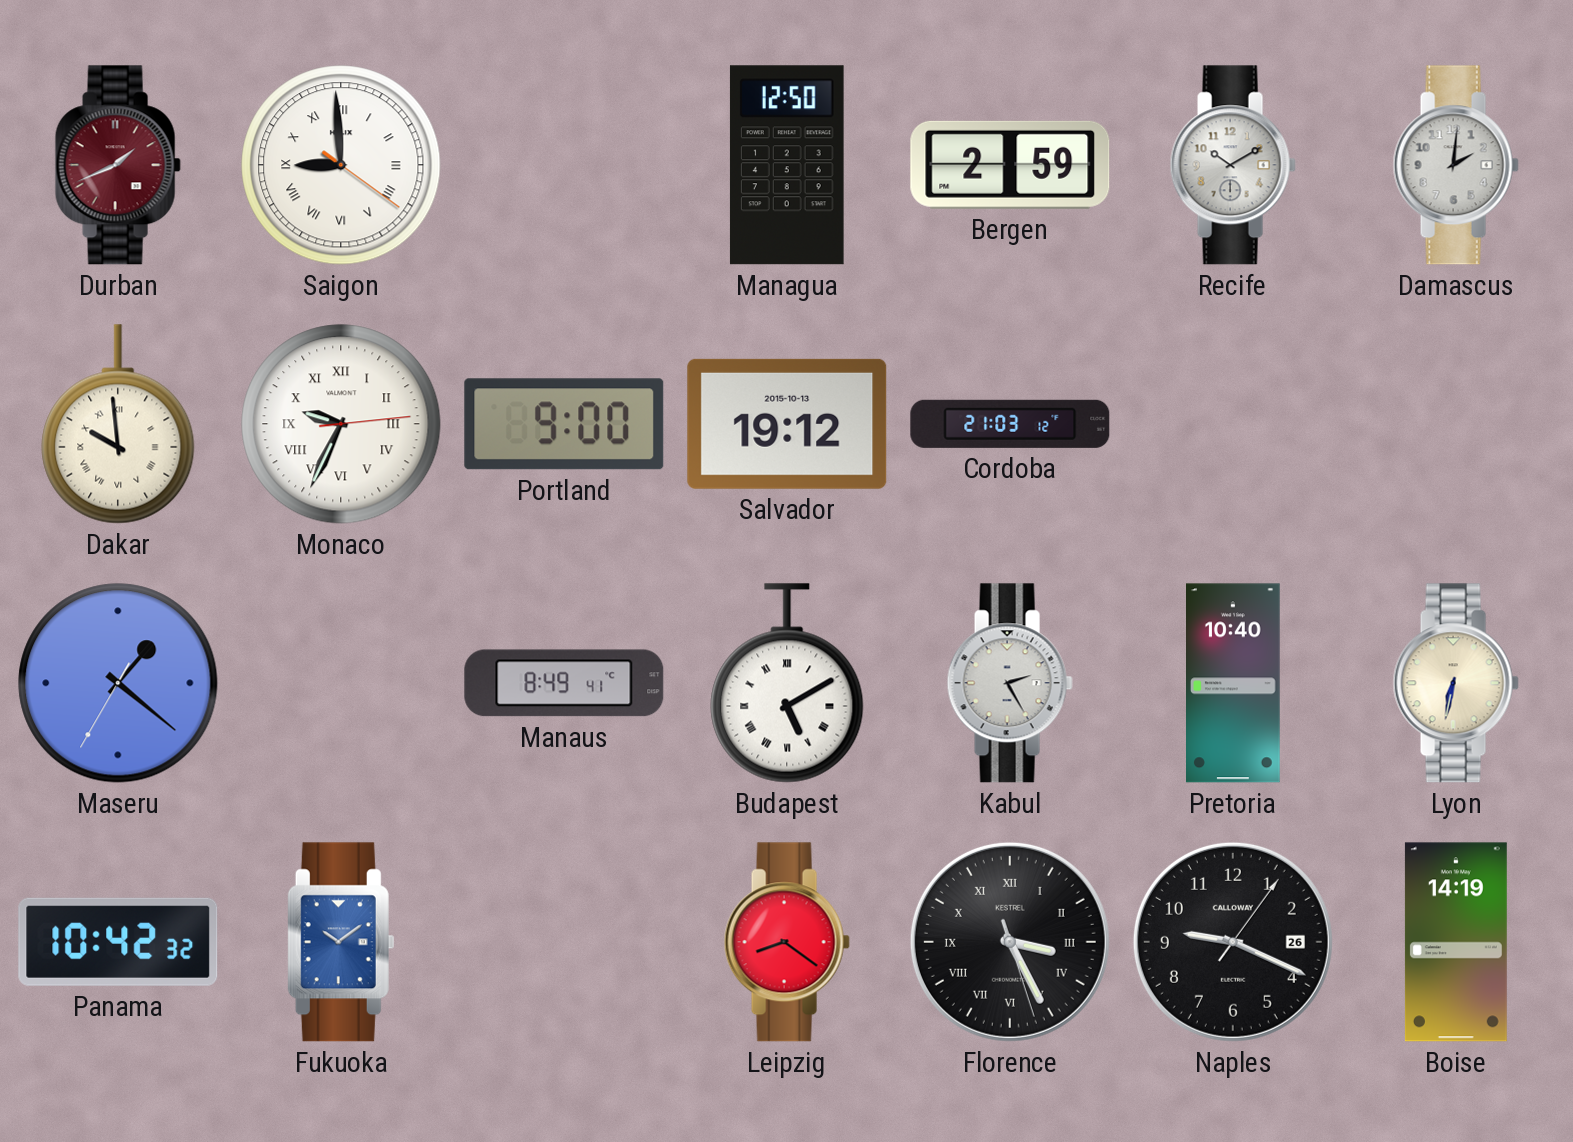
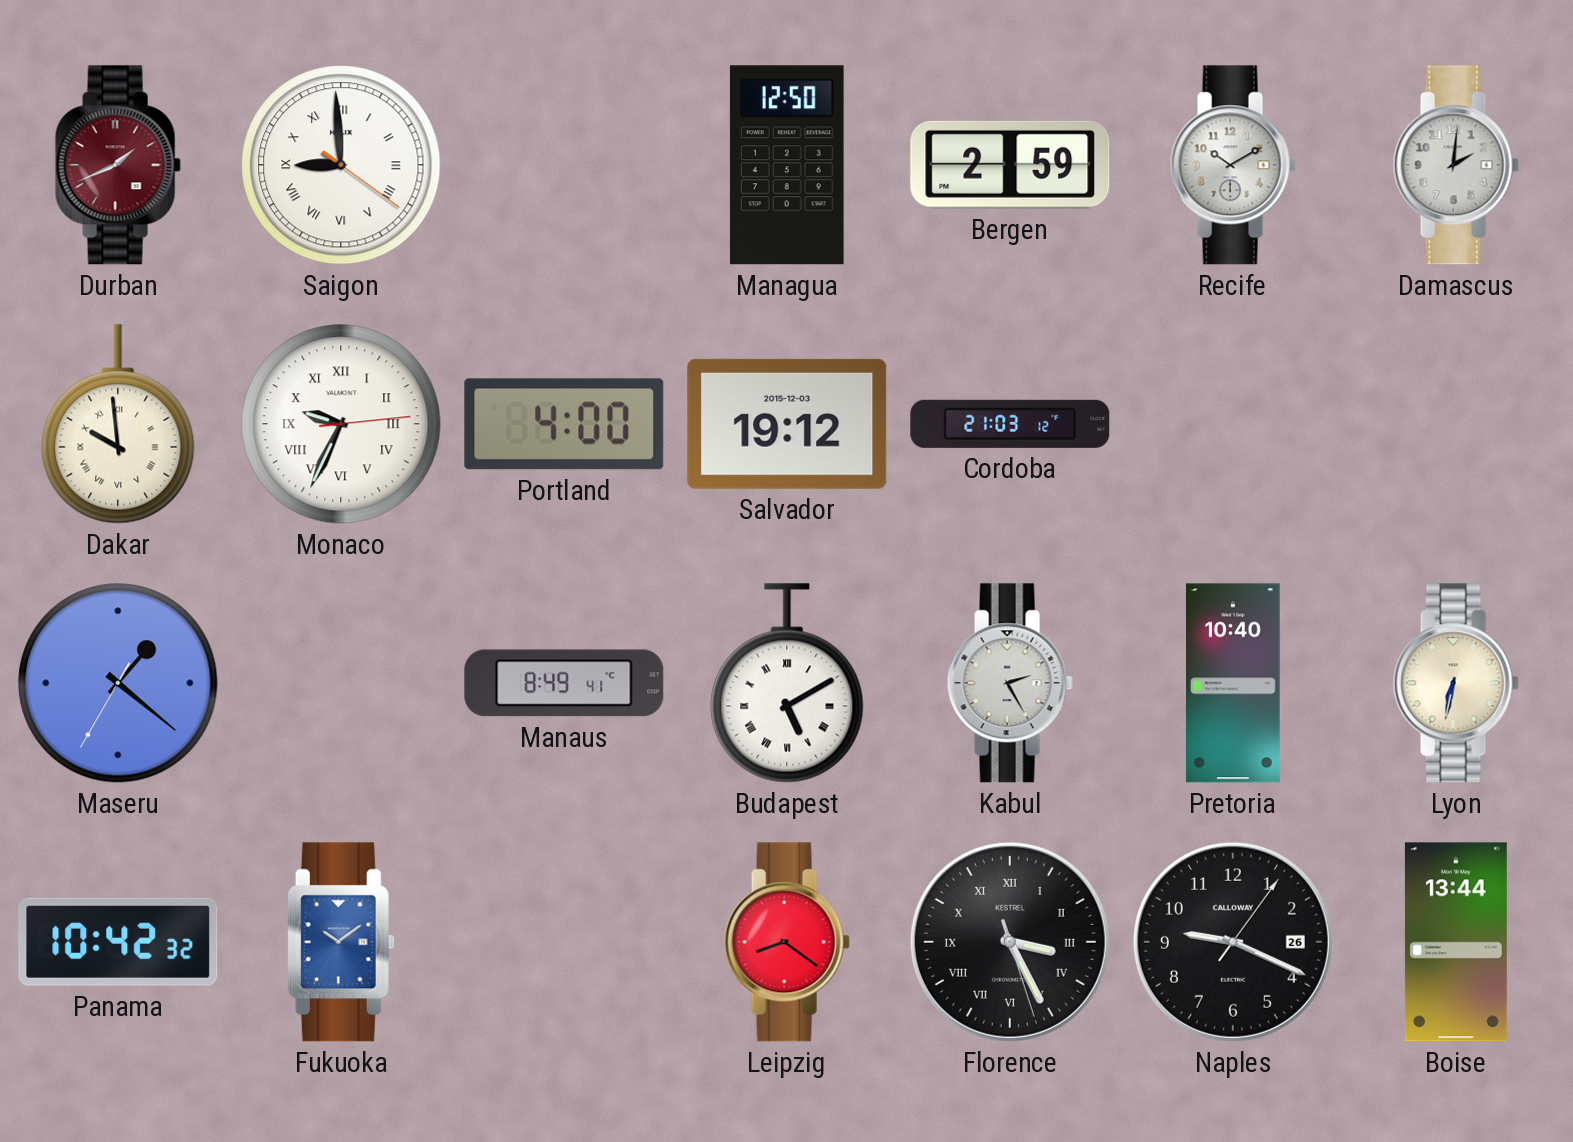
Portland: 9:00 -> 4:00 (564, 424)
Salvador date: 2015-10-13 -> 2015-12-03 (787, 424)
Boise: 14:19 -> 13:44 (1456, 942)
